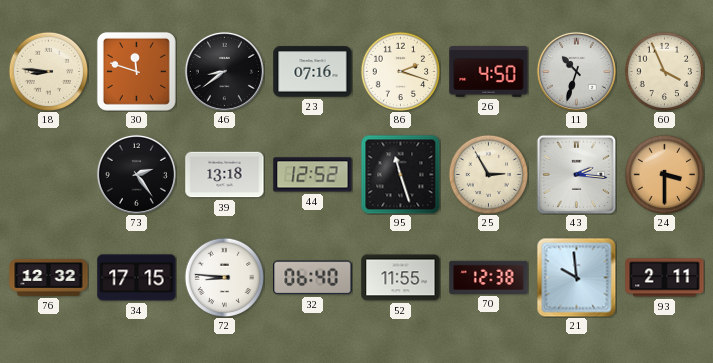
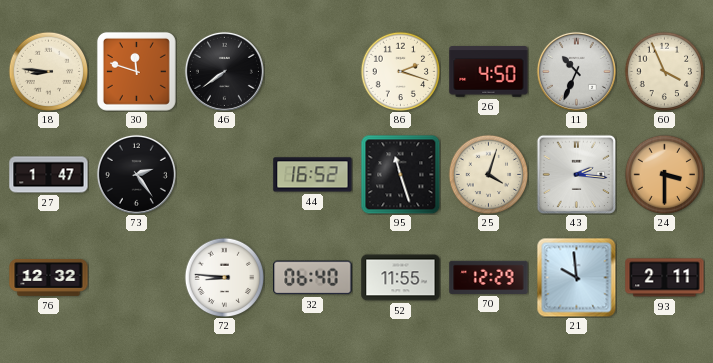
46: 8:39 -> 7:39 (224, 71)
23: 07:16 -> none (313, 72)
11: 10:33 -> 10:34 (576, 71)
27: none -> 1:47 (49, 175)
39: 13:18 -> none (225, 175)
44: 12:52 -> 16:52 (313, 175)
25: 2:55 -> 4:03 (488, 174)
34: 17:15 -> none (137, 278)
70: 12:38 -> 12:29 (489, 277)
